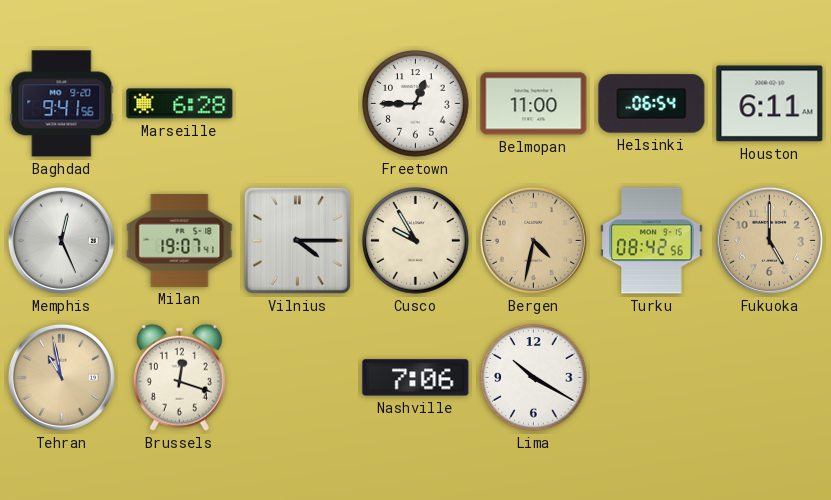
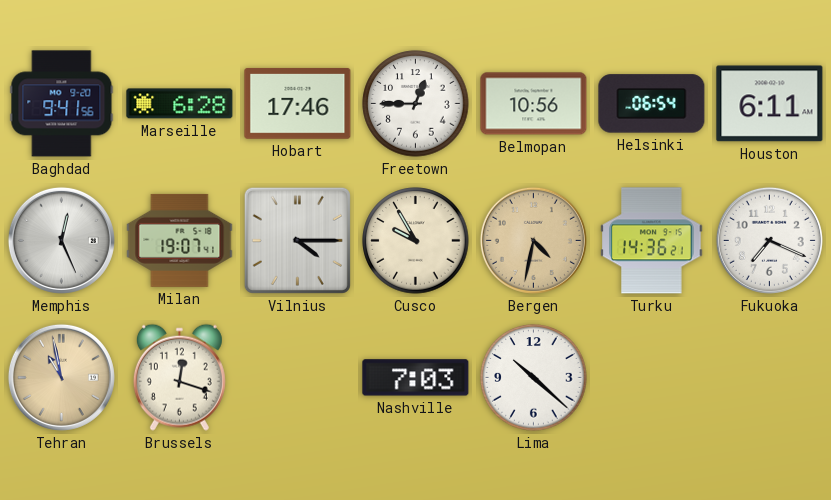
Hobart: none -> 17:46 (298, 103)
Belmopan: 11:00 -> 10:56 (534, 104)
Turku: 08:42 -> 14:36 (652, 241)
Fukuoka: 5:00 -> 7:19 (769, 240)
Fukuoka dial: champagne -> white (769, 240)
Nashville: 7:06 -> 7:03 (416, 378)
Lima: 10:20 -> 10:22 (534, 378)
